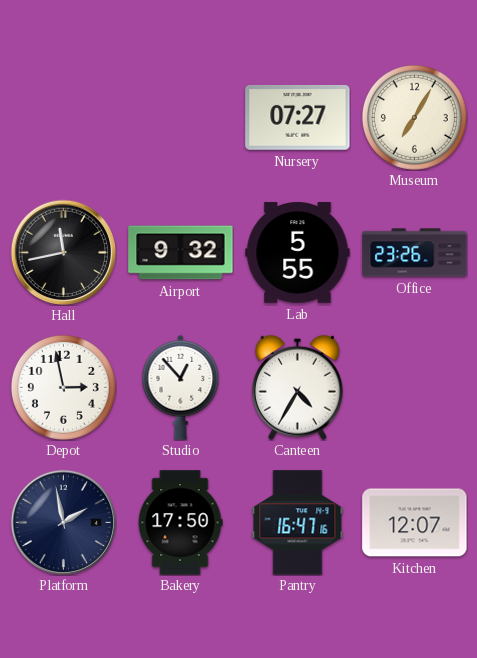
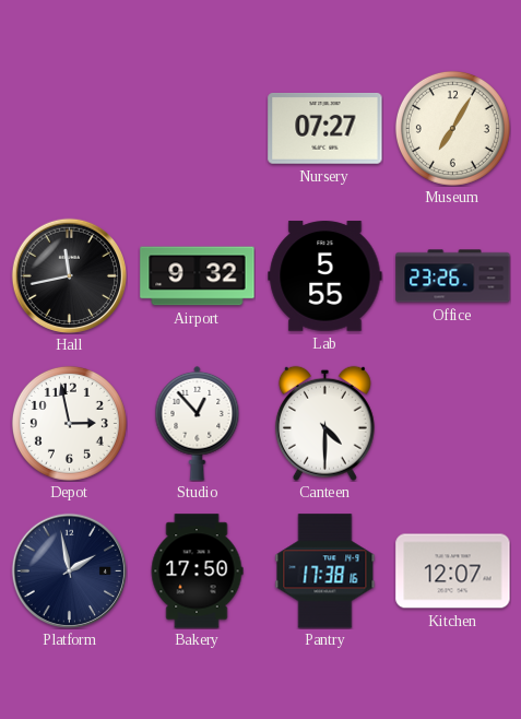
Canteen: 4:35 -> 4:30 (324, 423)
Pantry: 16:47 -> 17:38 (325, 571)
